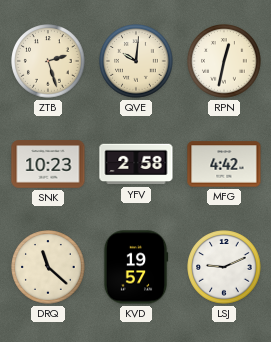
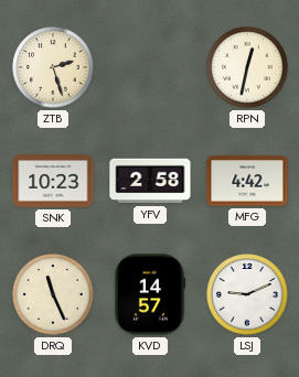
QVE: 10:01 -> none (136, 61)
DRQ: 11:22 -> 11:26 (53, 294)
KVD: 19:57 -> 14:57 (150, 294)
